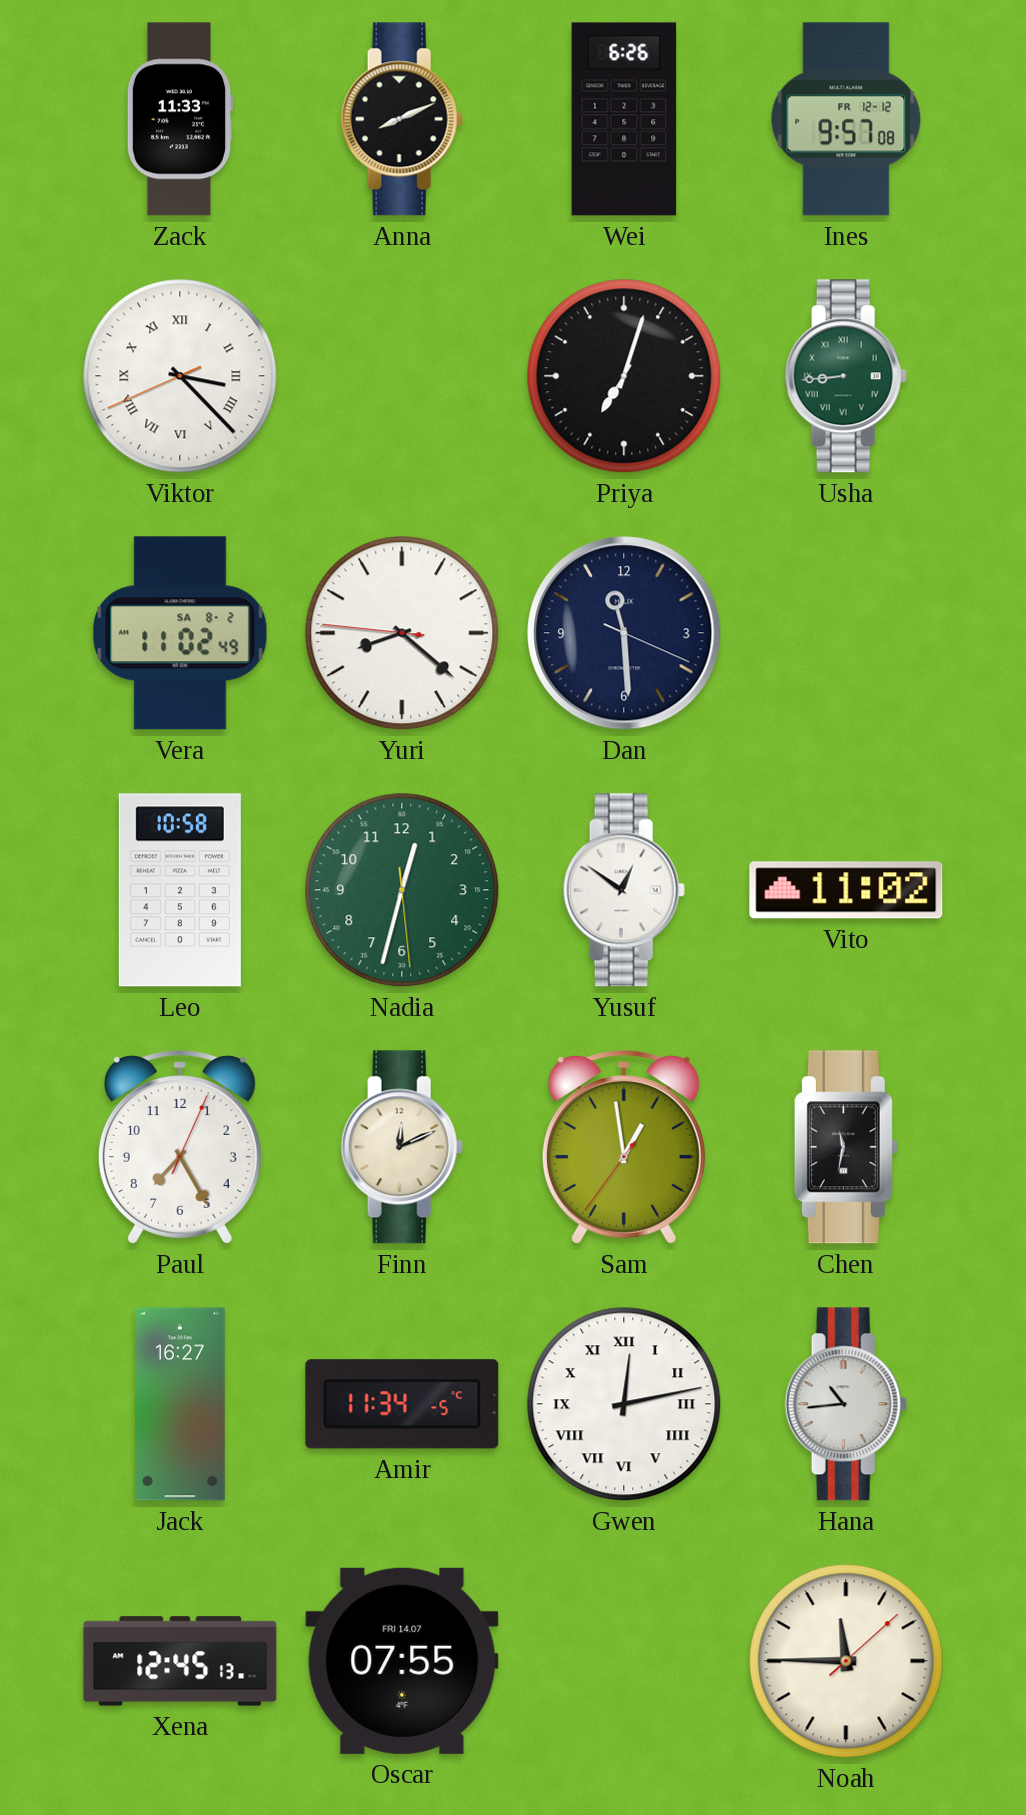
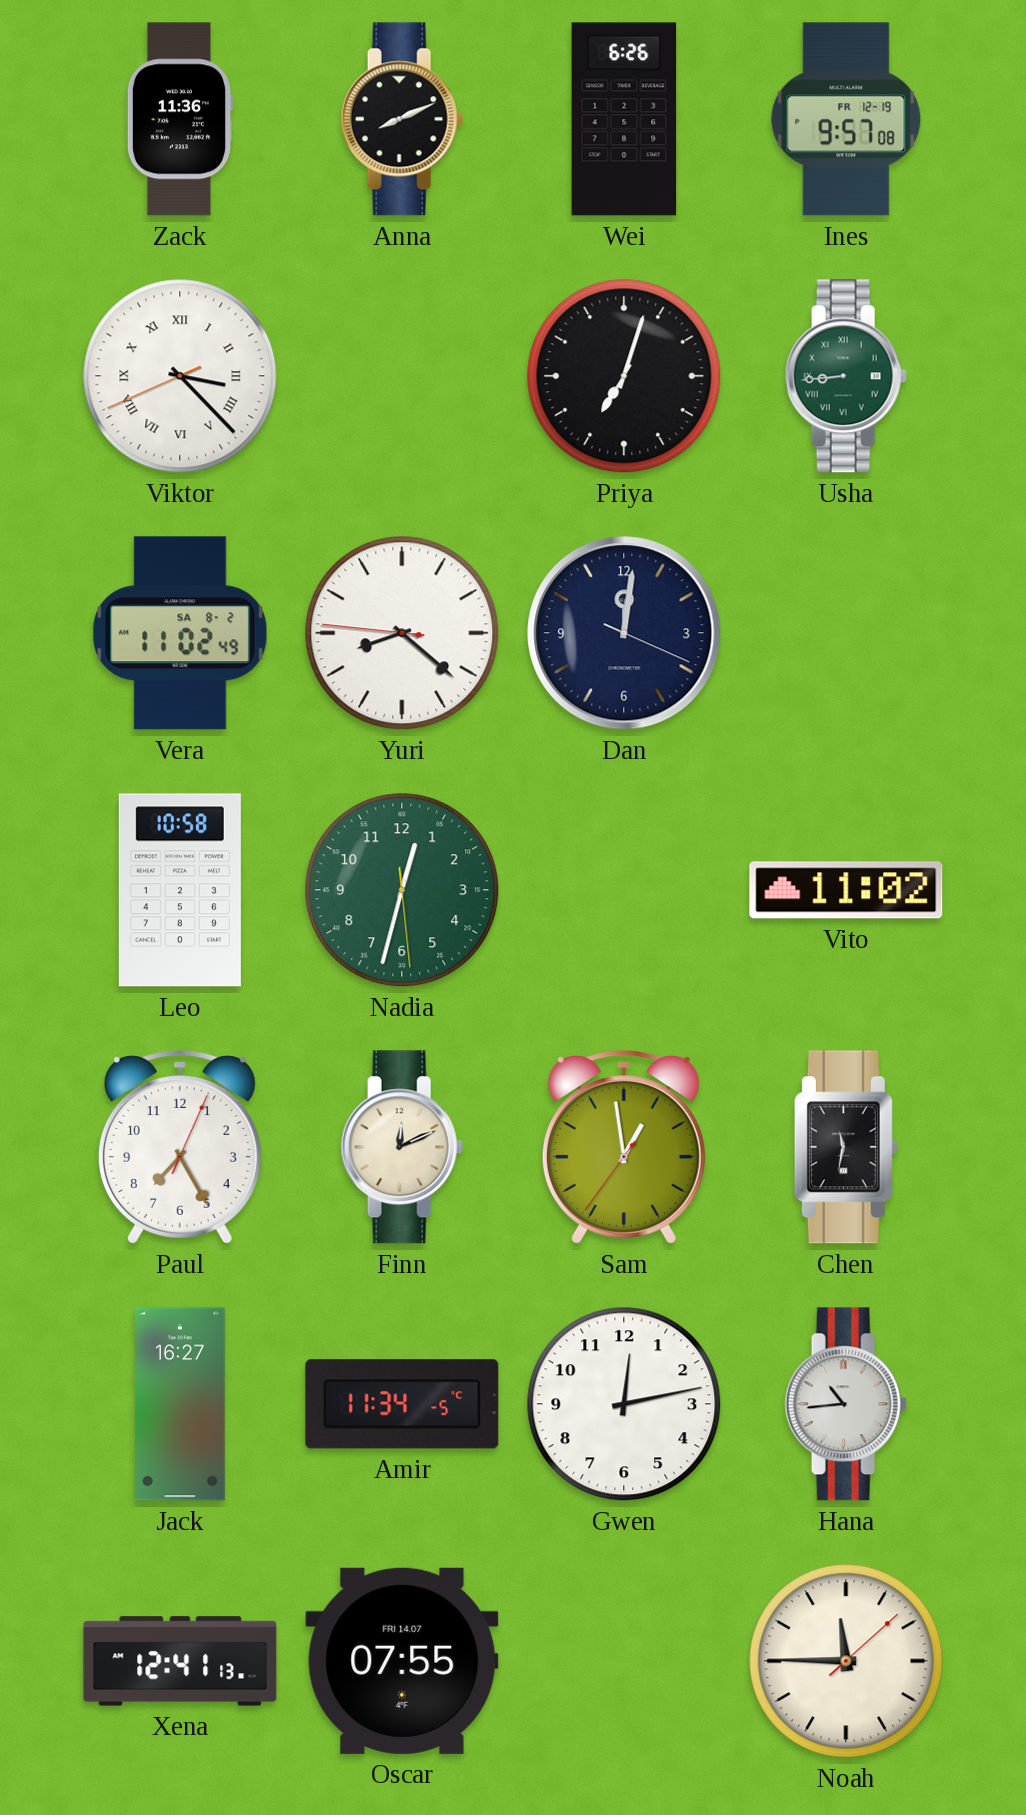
Zack: 11:33 -> 11:36 (180, 119)
Ines date: FR 12-12 -> FR 12-19 (846, 119)
Dan: 11:29 -> 12:01 (624, 633)
Yusuf: 12:51 -> none (624, 890)
Gwen numerals: Roman -> Arabic (624, 1404)
Xena: 12:45 -> 12:41 (180, 1661)
